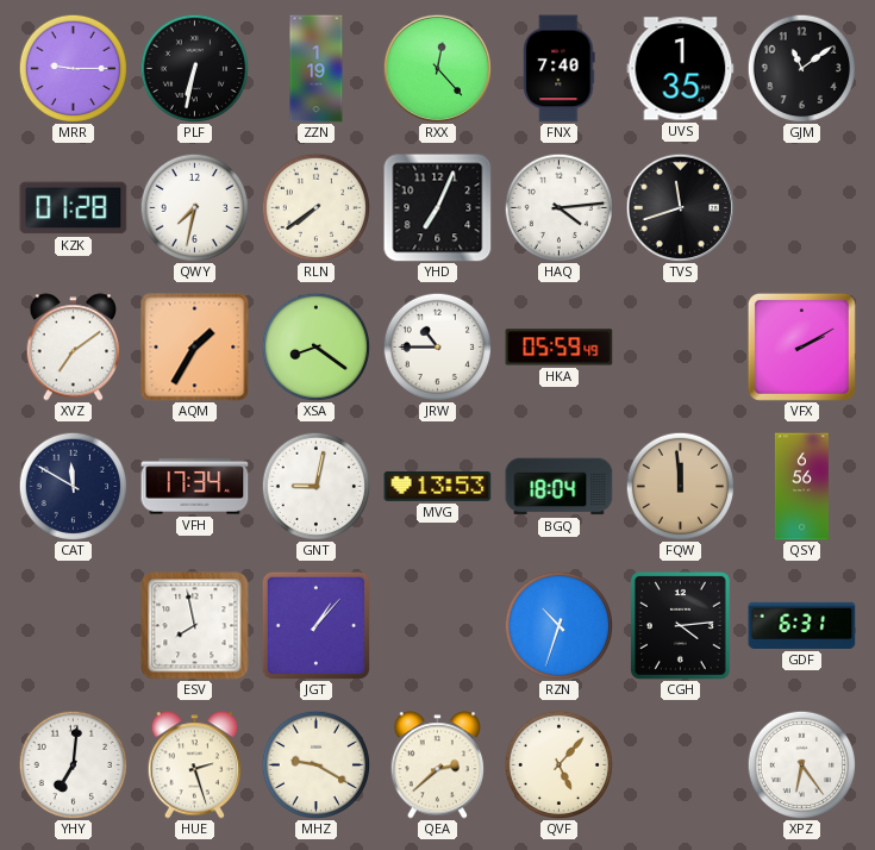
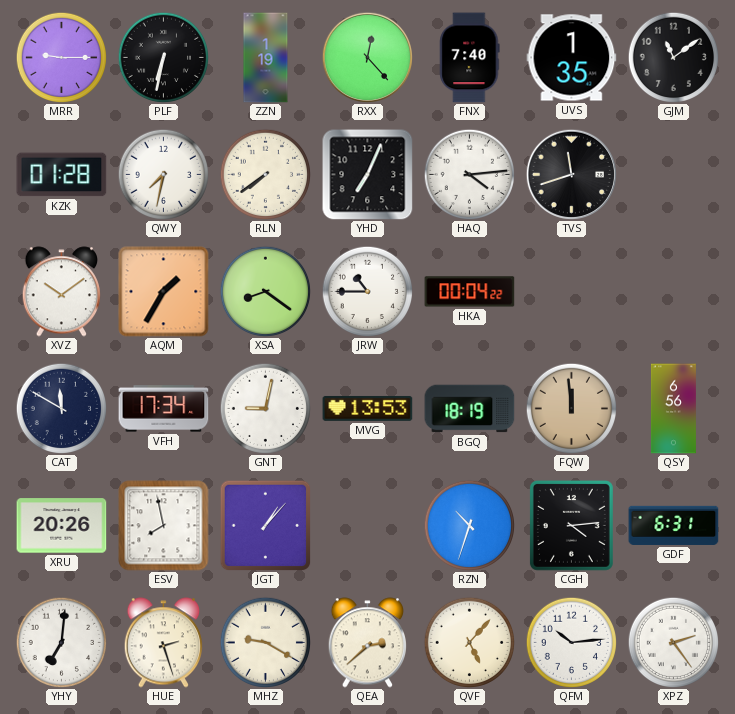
XVZ: 7:09 -> 10:09 (61, 292)
HKA: 05:59 -> 00:04 (470, 292)
VFX: 2:10 -> none (801, 346)
BGQ: 18:04 -> 18:19 (470, 409)
XRU: none -> 20:26 (62, 526)
QFM: none -> 10:14 (571, 642)
XPZ: 6:24 -> 2:24 (673, 642)
